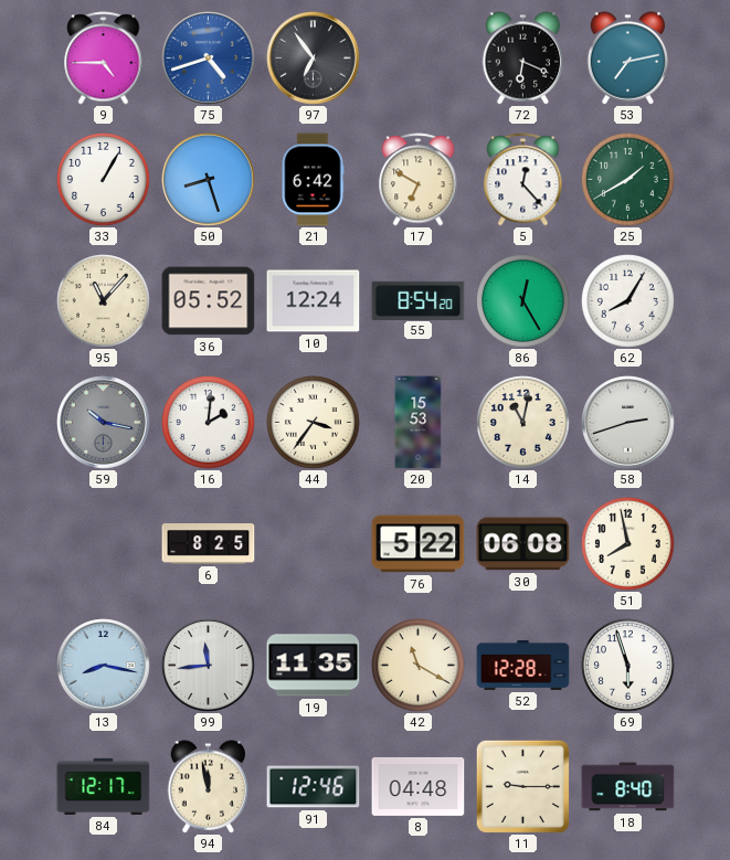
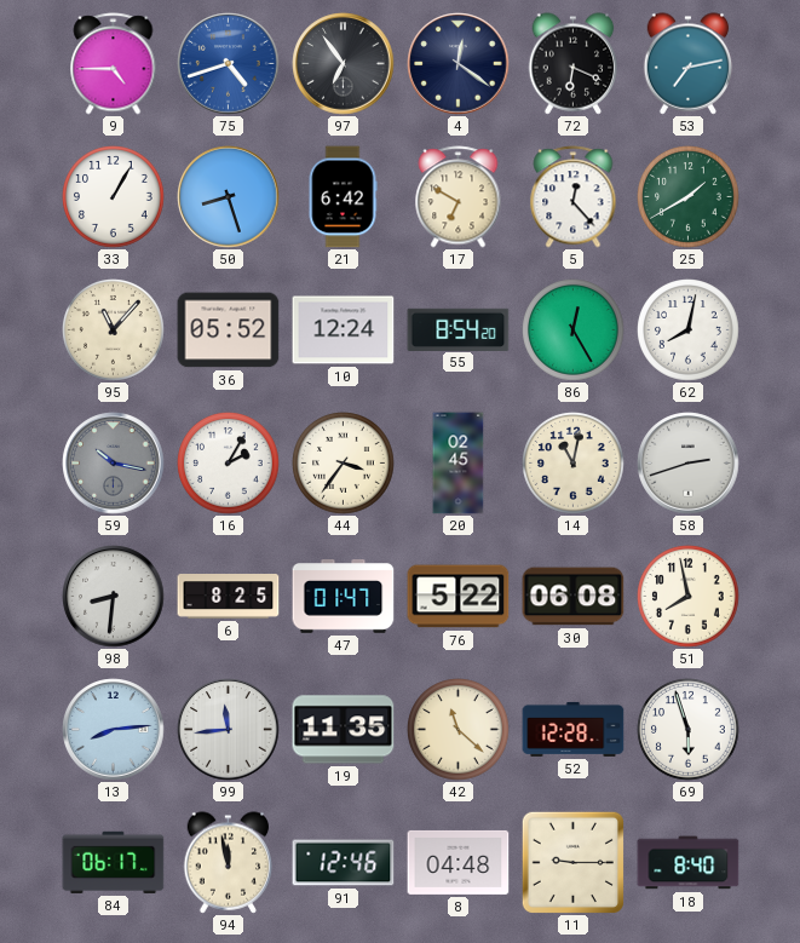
4: none -> 12:21 (459, 64)
62: 8:05 -> 8:02 (689, 330)
16: 2:01 -> 2:05 (229, 464)
20: 15:53 -> 02:45 (459, 464)
98: none -> 8:31 (114, 597)
47: none -> 01:47 (344, 597)
13: 8:17 -> 8:14 (114, 730)
42: 11:20 -> 11:22 (459, 730)
84: 12:17 -> 06:17 (114, 862)
